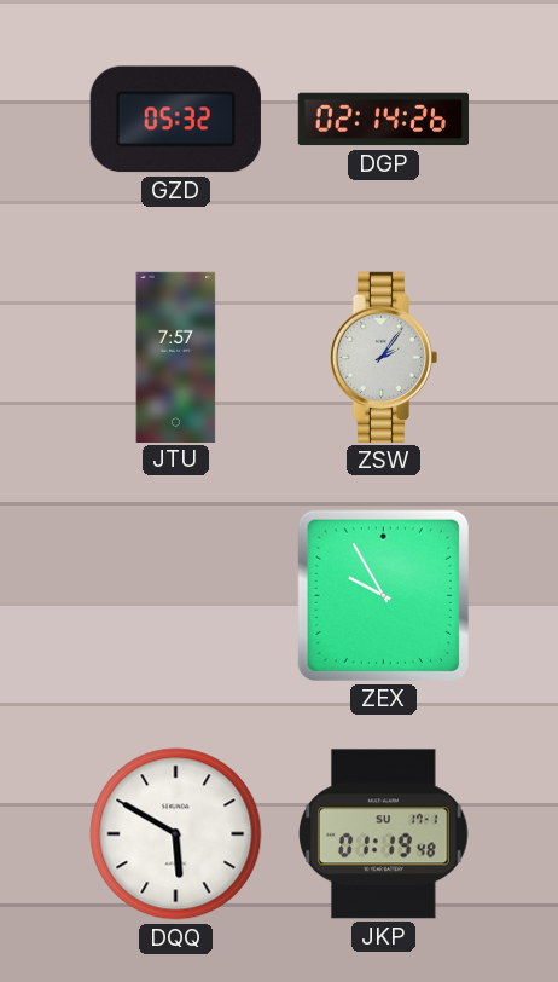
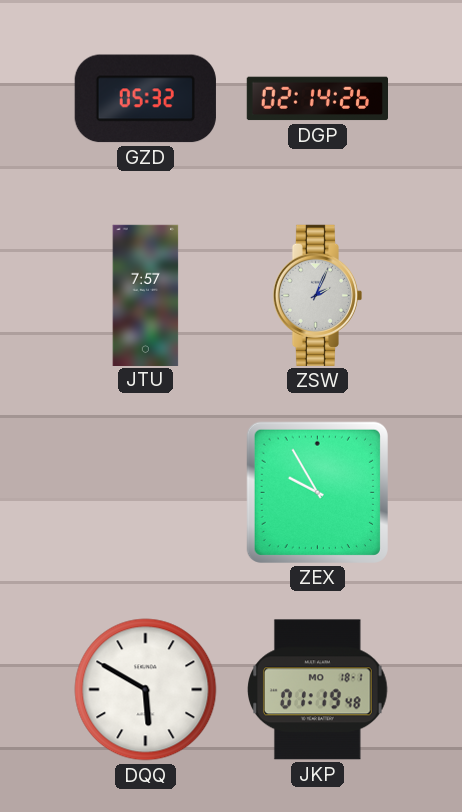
ZSW: 2:06 -> 2:04 (317, 295)
JKP date: SU 17-1 -> MO 18-1 (318, 690)
